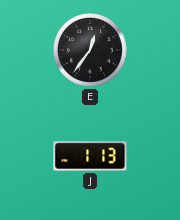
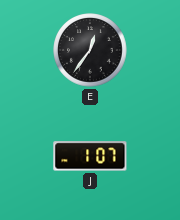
J: 1:13 -> 1:07 (90, 156)
